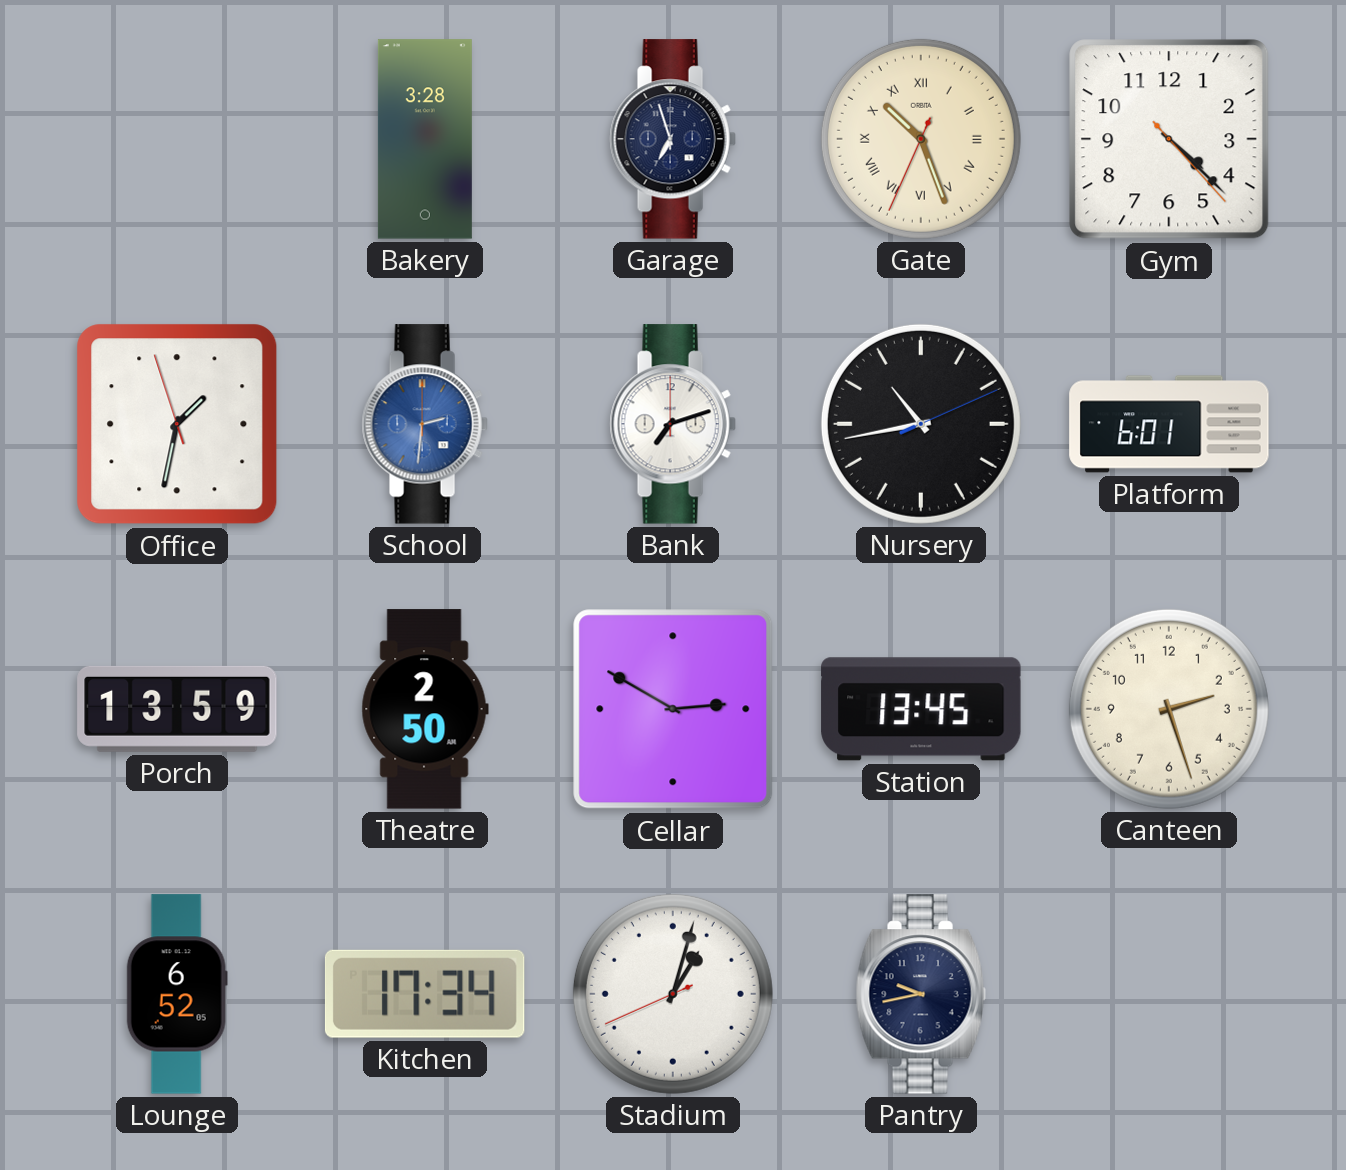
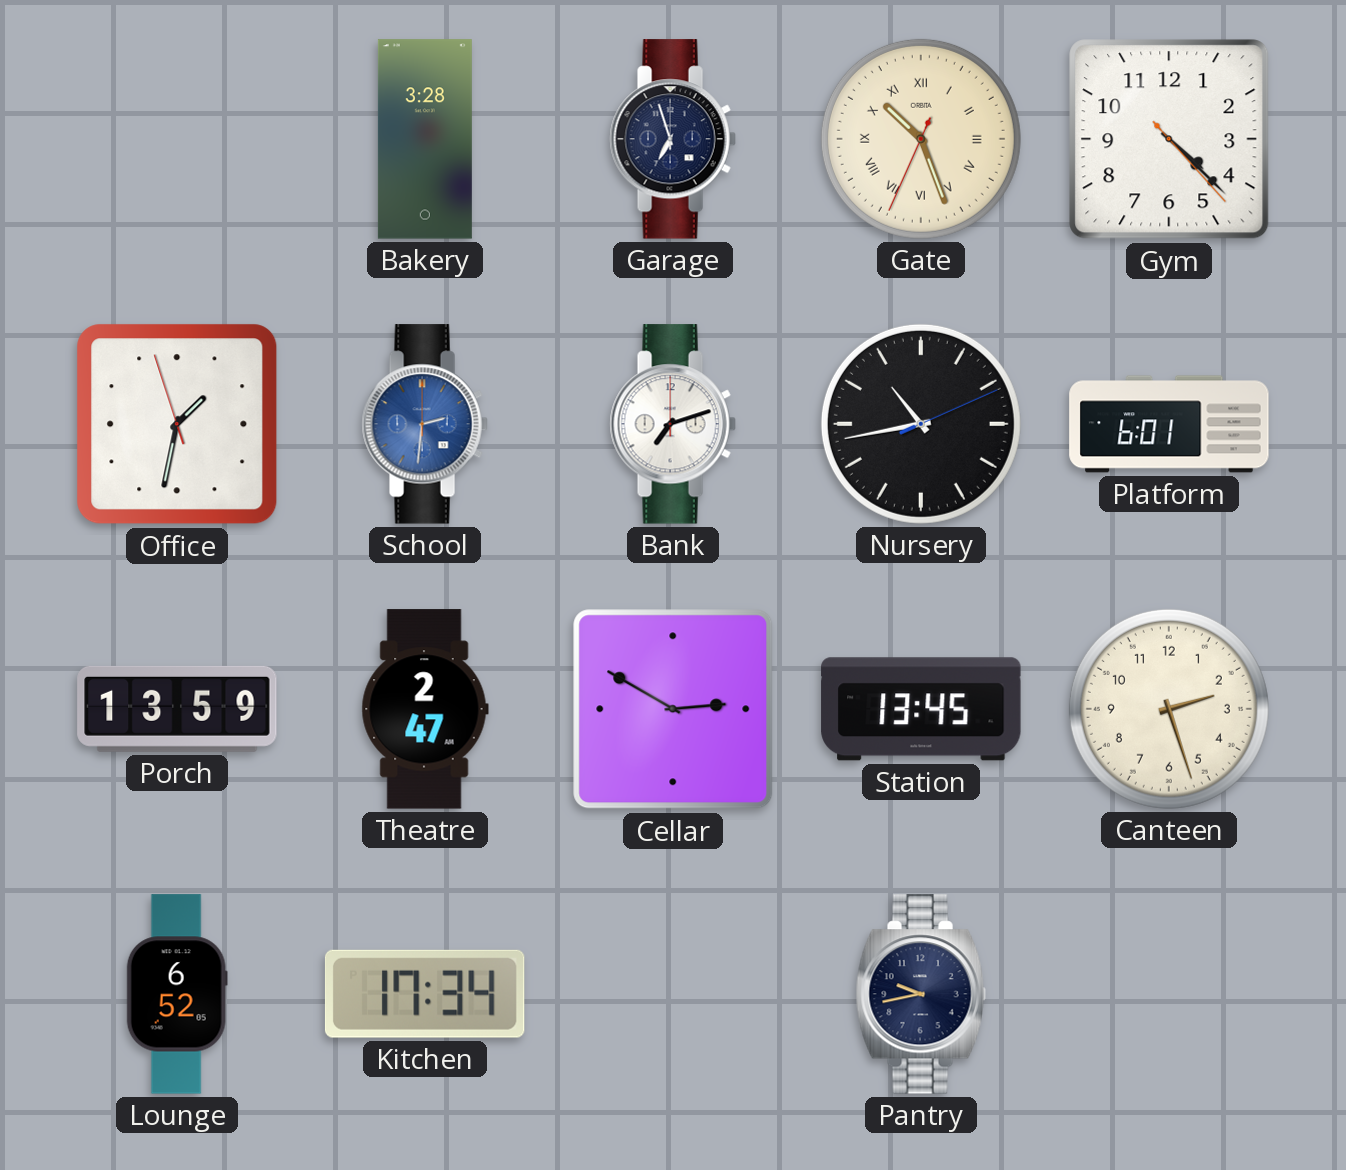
Theatre: 2:50 -> 2:47 (425, 709)
Stadium: 1:02 -> none (673, 994)
